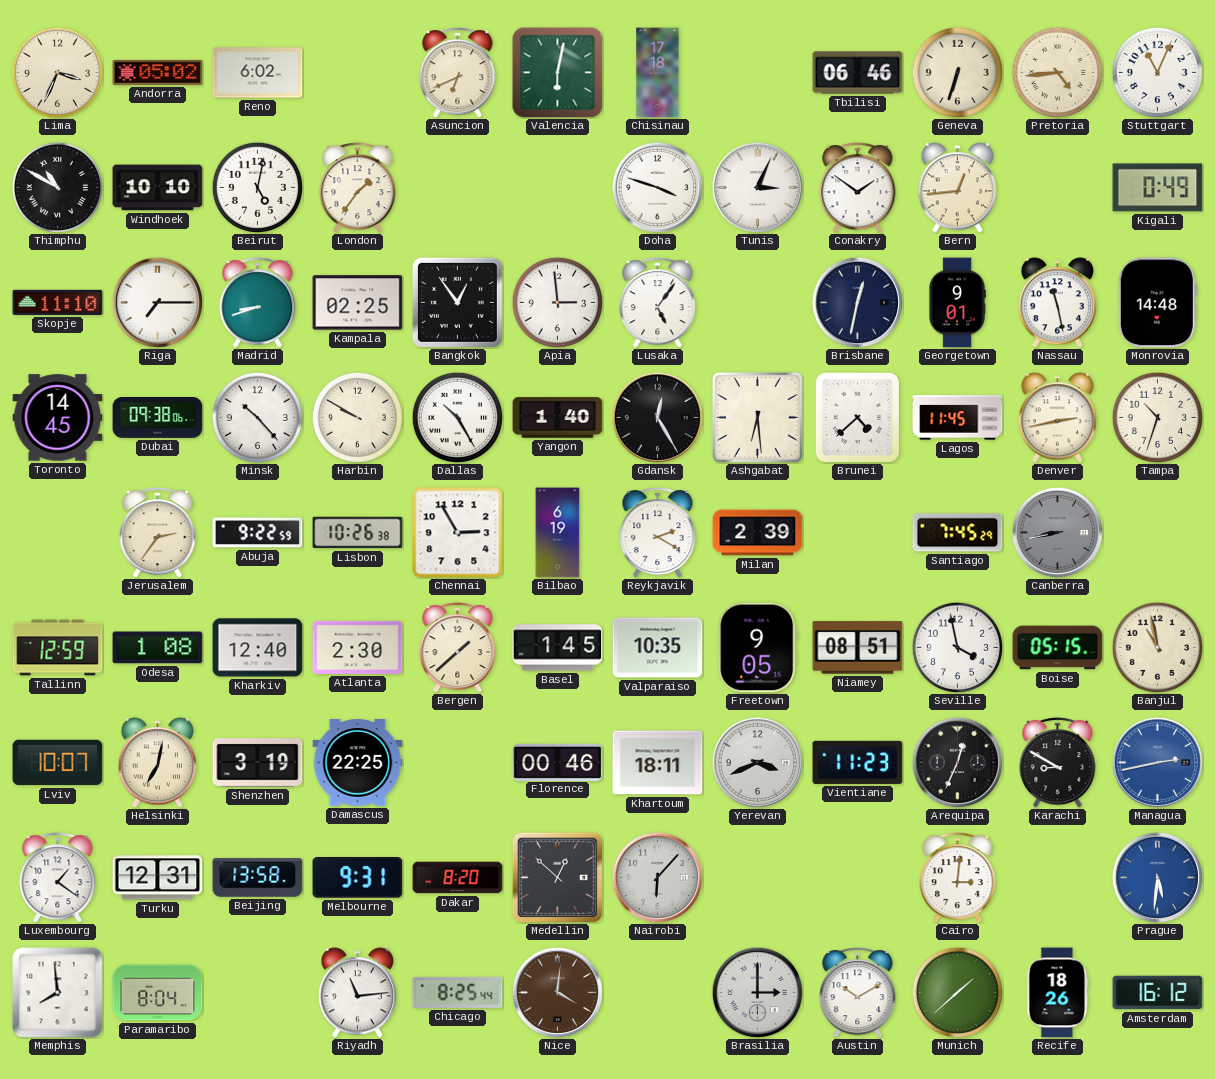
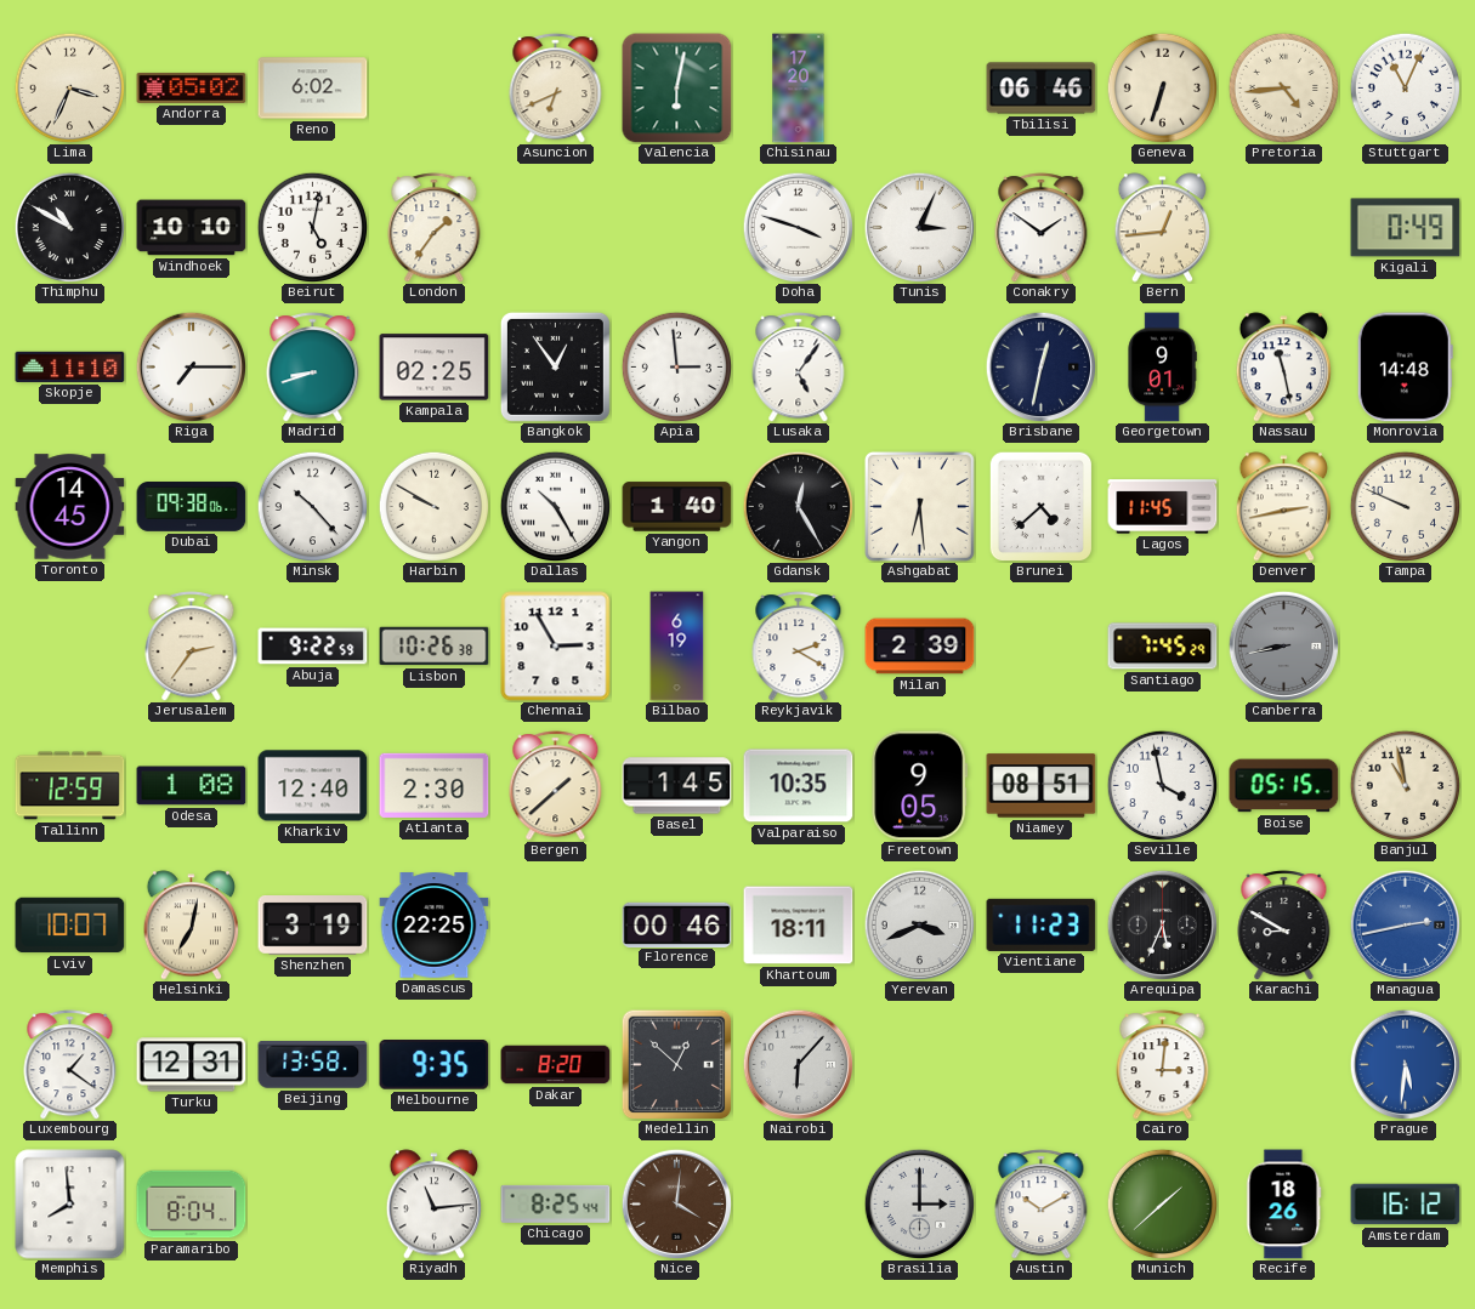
Chisinau: 17:18 -> 17:20 (799, 89)
Tampa: 10:33 -> 9:49 (1405, 506)
Arequipa: 12:34 -> 5:34 (1162, 924)
Melbourne: 9:31 -> 9:35 (435, 1065)
